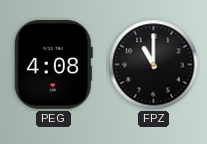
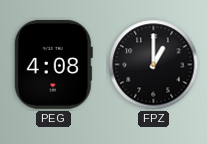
FPZ: 11:00 -> 1:00 (154, 65)
